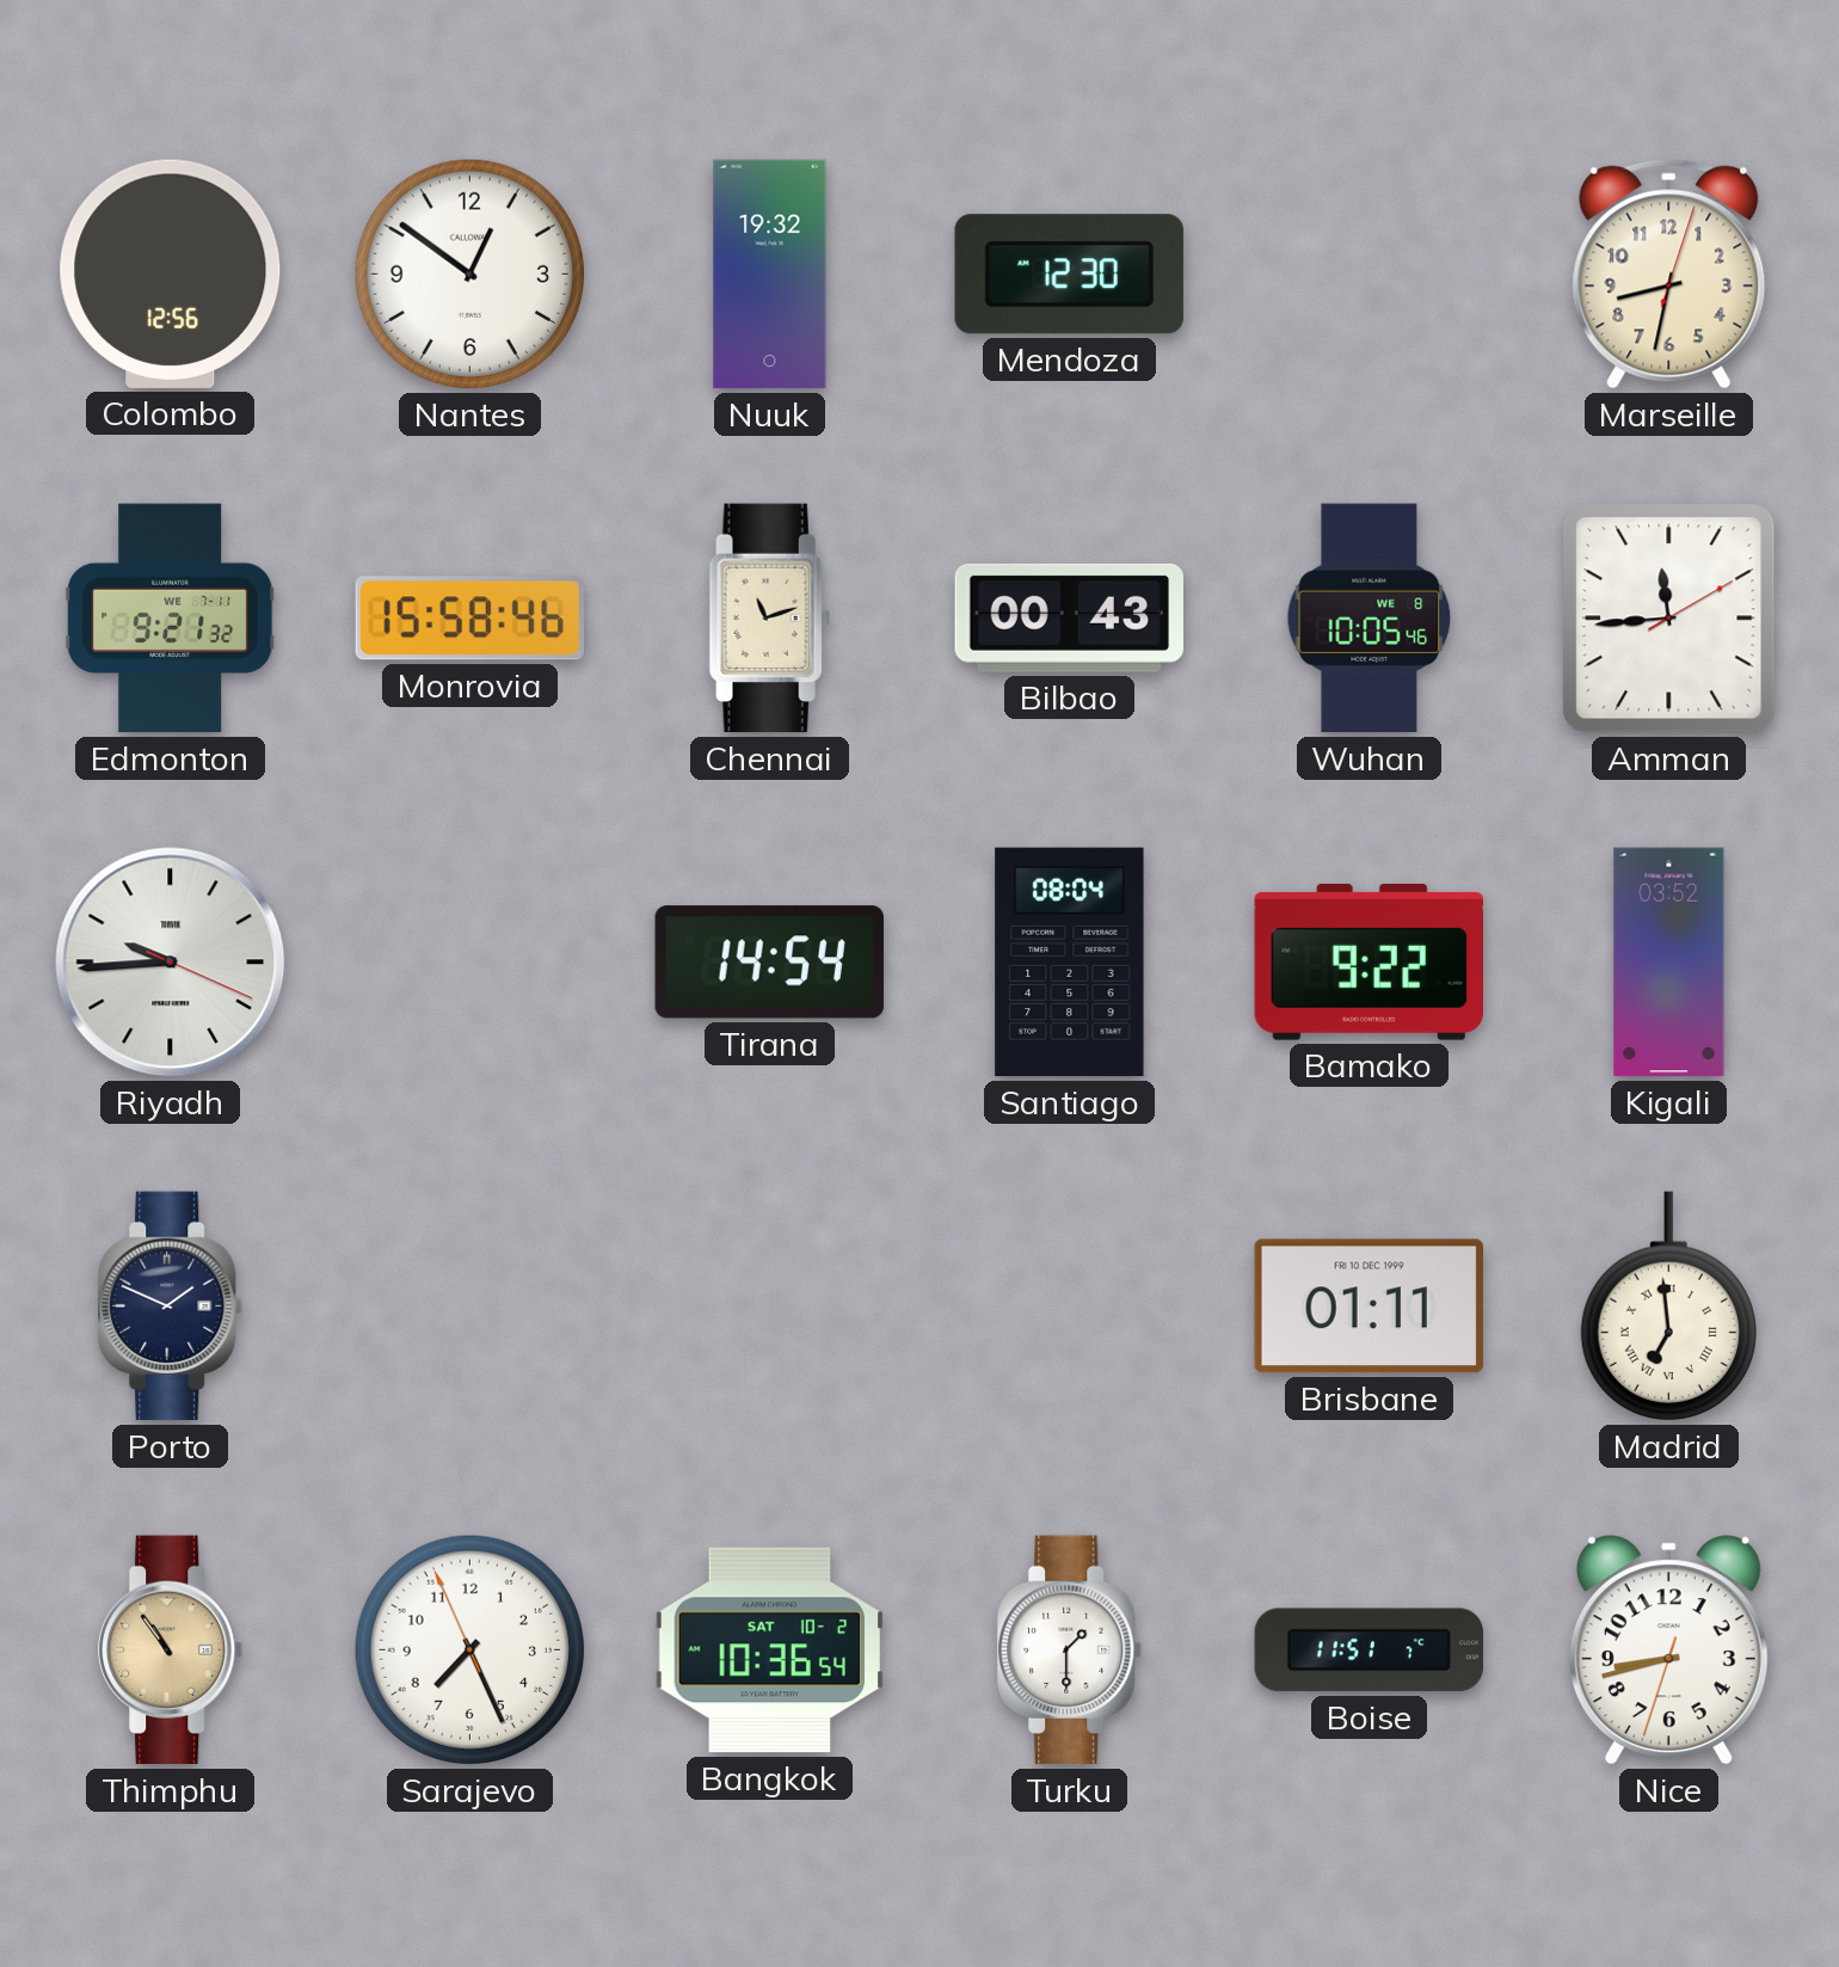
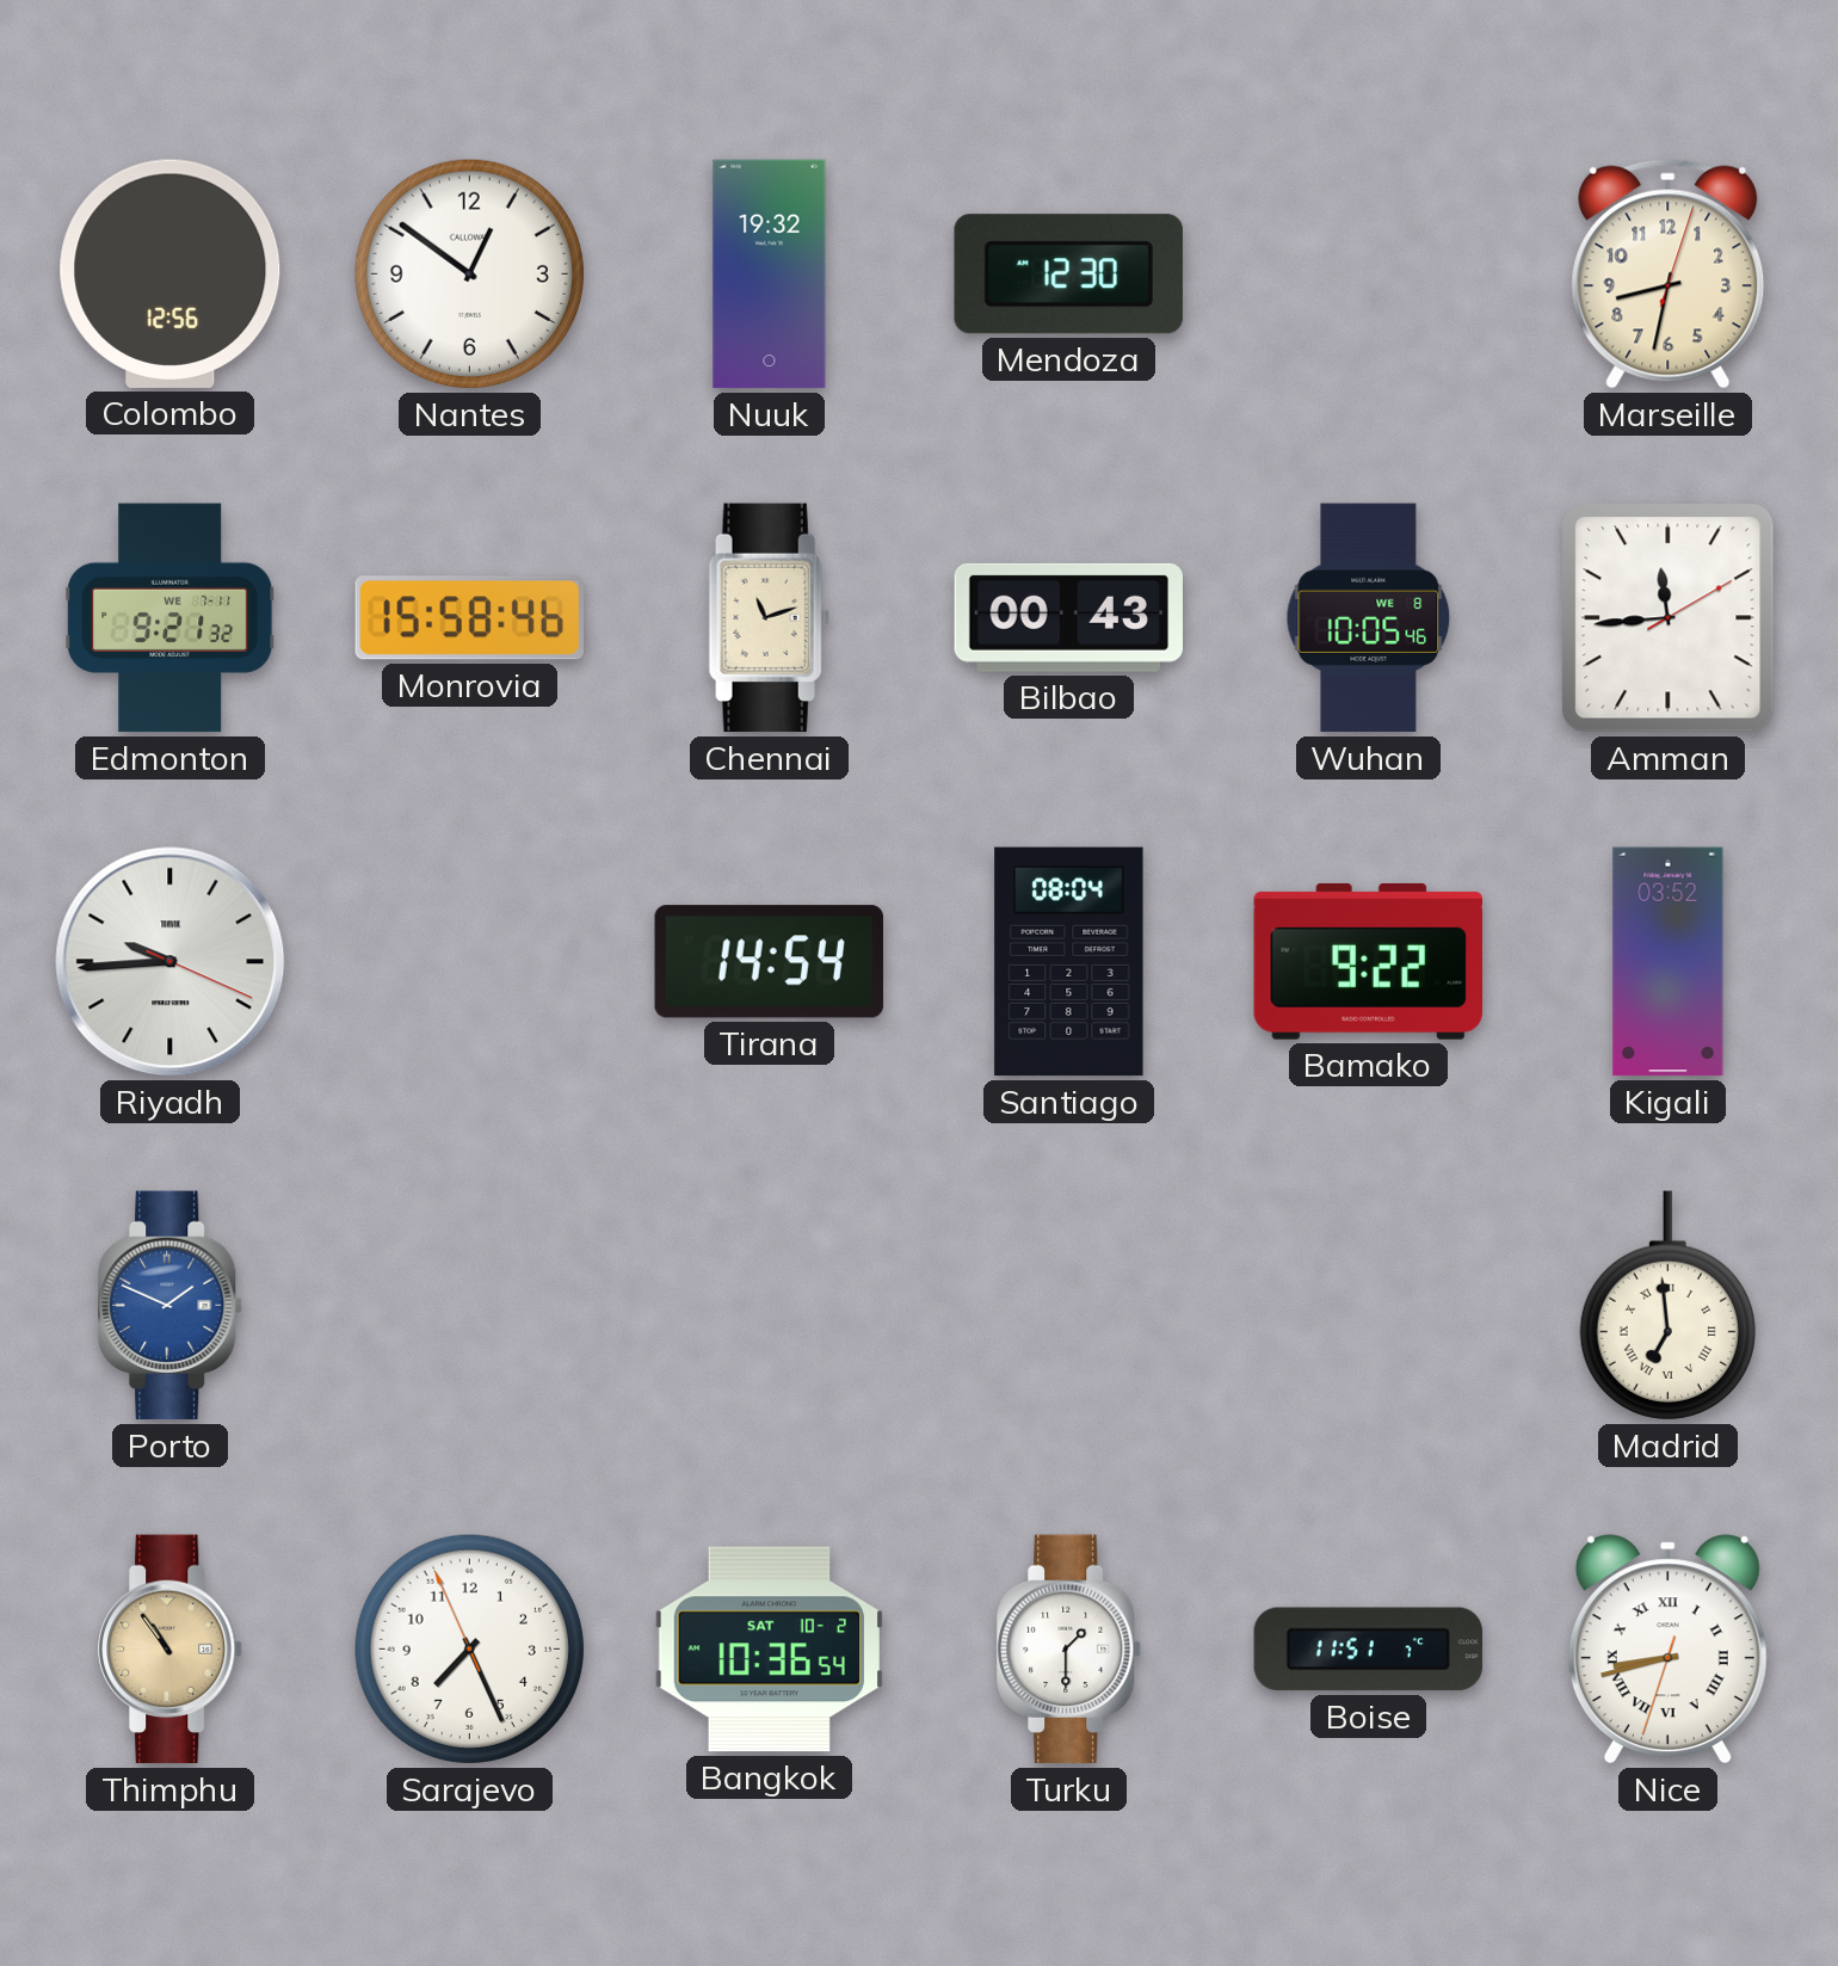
Porto dial: navy -> blue (171, 1306)
Brisbane: 01:11 -> none (1369, 1307)
Nice numerals: Arabic -> Roman (1667, 1650)
